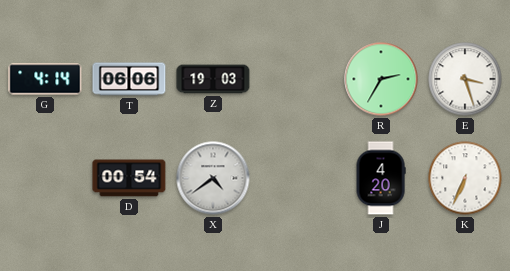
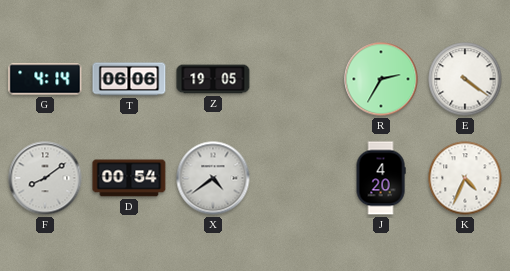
Z: 19:03 -> 19:05 (213, 79)
E: 3:27 -> 4:21 (465, 79)
F: none -> 8:09 (45, 178)
K: 6:34 -> 4:34 (465, 178)
